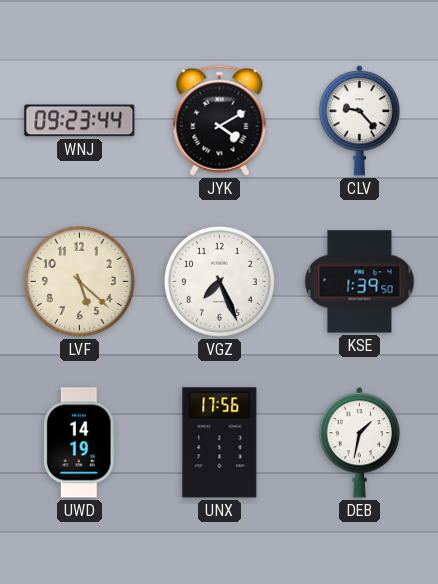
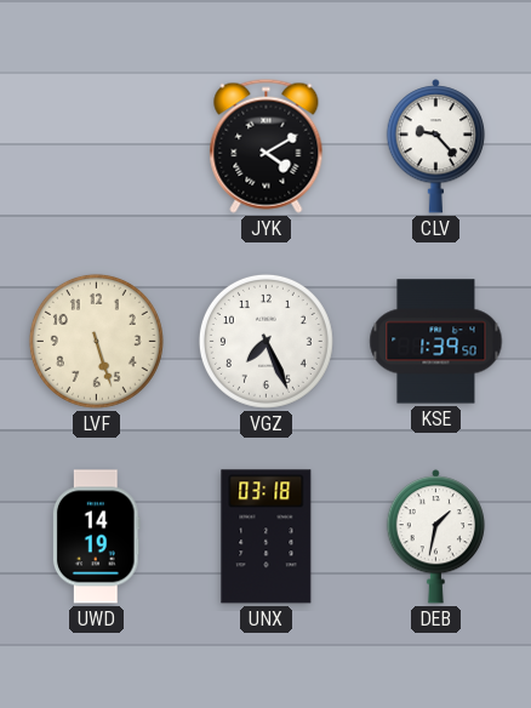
WNJ: 09:23 -> none (80, 121)
LVF: 5:22 -> 5:27 (96, 341)
UNX: 17:56 -> 03:18 (267, 537)
